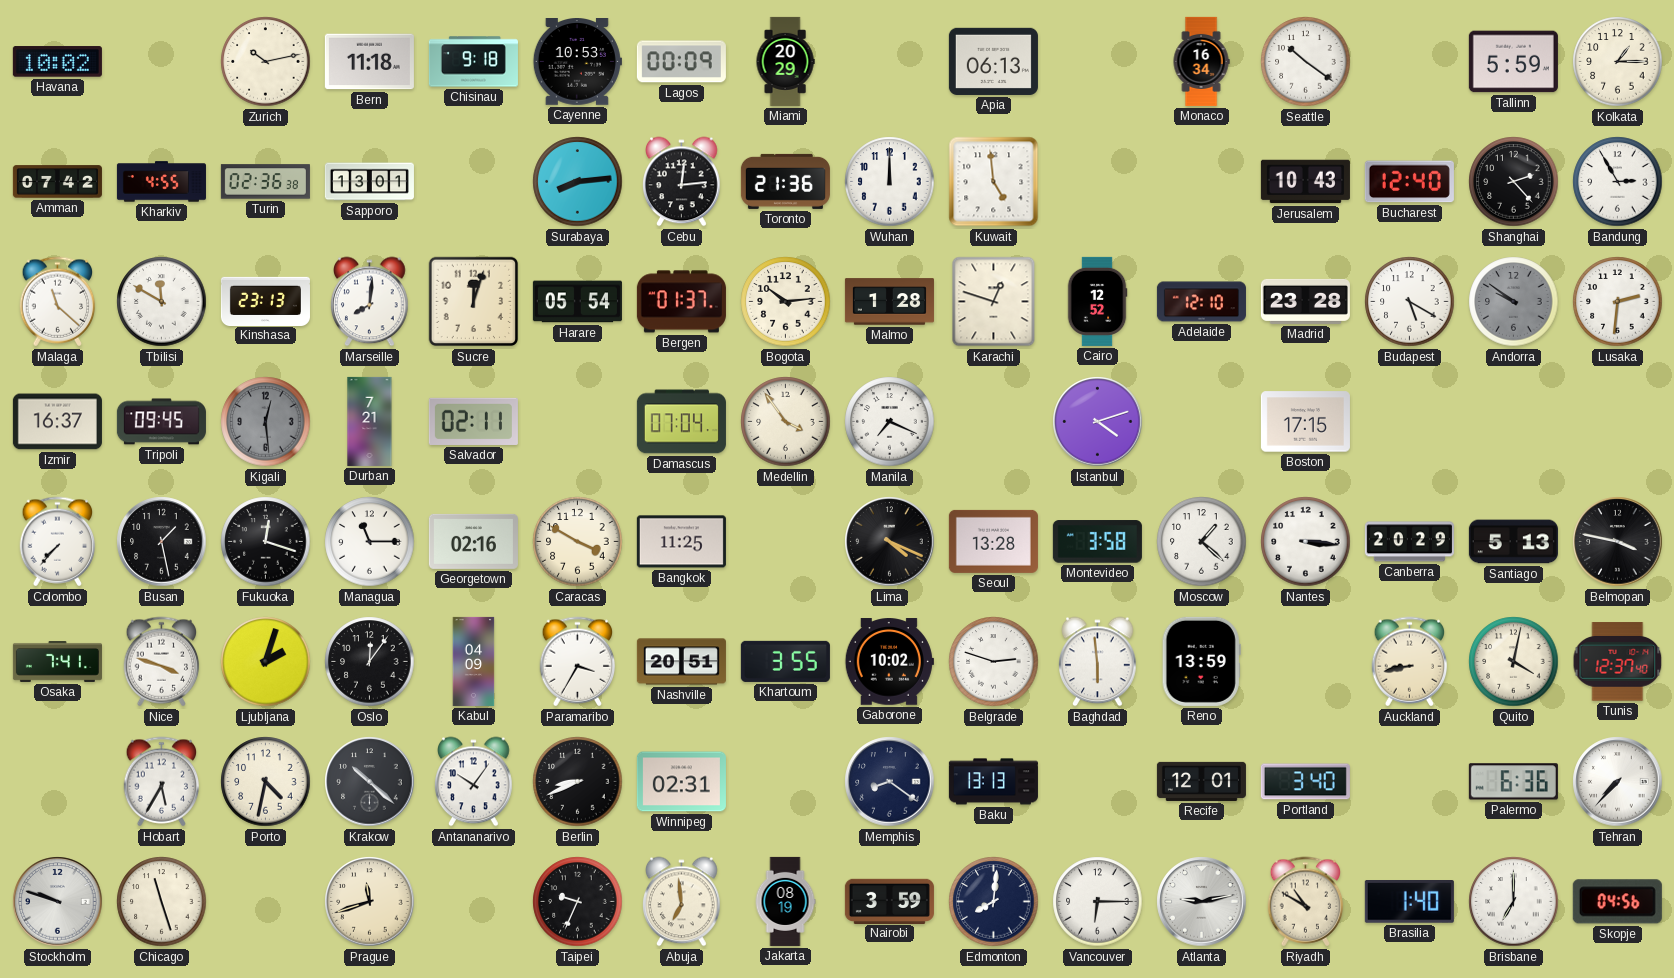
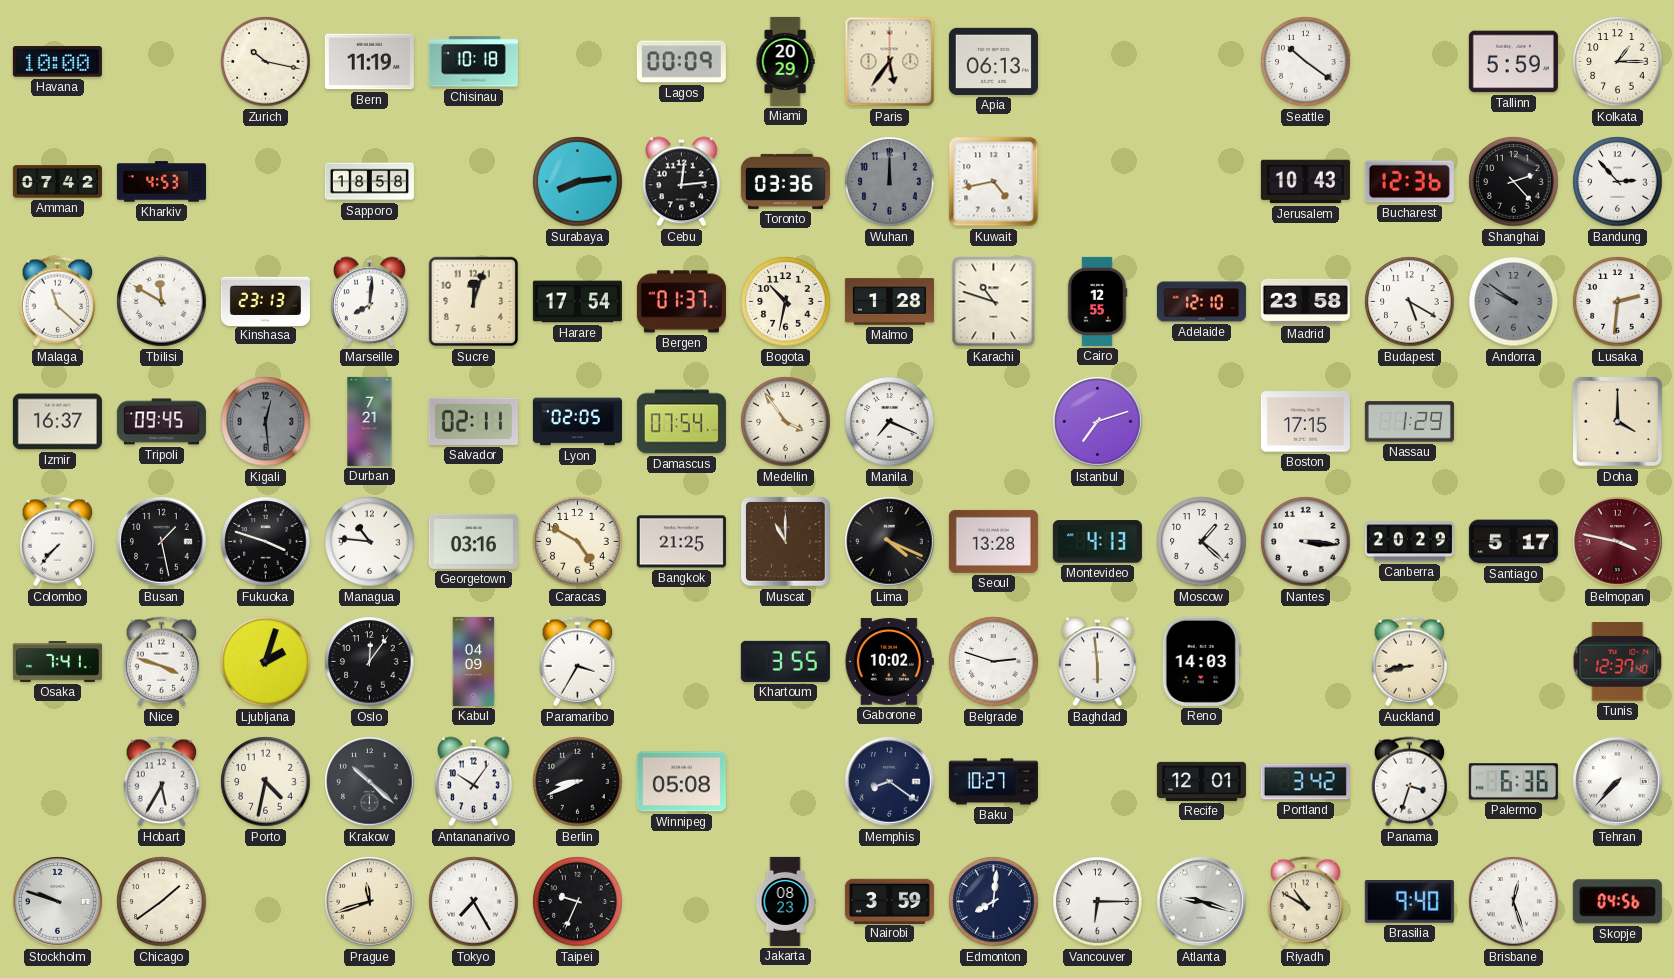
Havana: 10:02 -> 10:00 (57, 62)
Zurich: 10:13 -> 10:17 (266, 62)
Bern: 11:18 -> 11:19 (369, 62)
Chisinau: 9:18 -> 10:18 (473, 62)
Cayenne: 10:53 -> none (577, 62)
Paris: none -> 5:36 (890, 62)
Monaco: 16:34 -> none (1201, 61)
Kharkiv: 4:55 -> 4:53 (161, 182)
Turin: 02:36 -> none (265, 182)
Sapporo: 13:01 -> 18:58 (369, 182)
Toronto: 21:36 -> 03:36 (785, 181)
Wuhan dial: white -> grey (890, 182)
Kuwait: 4:59 -> 4:43 (994, 182)
Bucharest: 12:40 -> 12:36 (1409, 182)
Bandung: 2:55 -> 2:53 (1618, 182)
Harare: 05:54 -> 17:54 (577, 302)
Bogota: 10:14 -> 10:32 (786, 302)
Karachi: 12:48 -> 10:48 (994, 302)
Cairo: 12:52 -> 12:55 (1097, 301)
Madrid: 23:28 -> 23:58 (1305, 301)
Lyon: none -> 02:05 (577, 422)
Damascus: 07:04 -> 07:54 (681, 422)
Istanbul: 4:12 -> 7:12 (1098, 422)
Nassau: none -> 1:29 (1409, 422)
Doha: none -> 4:00 (1617, 421)
Fukuoka: 12:18 -> 3:48 (266, 542)
Managua: 11:15 -> 10:46 (370, 542)
Georgetown: 02:16 -> 03:16 (473, 541)
Caracas: 3:50 -> 4:50 (578, 542)
Bangkok: 11:25 -> 21:25 (681, 542)
Muscat: none -> 11:00 (786, 542)
Montevideo: 3:58 -> 4:13 (1097, 542)
Santiago: 5:13 -> 5:17 (1513, 542)
Belmopan dial: black -> burgundy (1618, 542)
Nashville: 20:51 -> none (681, 662)
Reno: 13:59 -> 14:03 (1201, 661)
Quito: 4:02 -> none (1514, 662)
Winnipeg: 02:31 -> 05:08 (681, 782)
Baku: 13:13 -> 10:27 (993, 782)
Portland: 3:40 -> 3:42 (1305, 782)
Panama: none -> 3:33 (1410, 782)
Chicago: 11:27 -> 1:39 (162, 902)
Tokyo: none -> 7:25 (474, 902)
Abuja: 6:59 -> none (682, 902)
Jakarta: 08:19 -> 08:23 (785, 901)
Atlanta: 9:13 -> 9:18 (1202, 902)
Brasilia: 1:40 -> 9:40 (1409, 902)
Brisbane: 7:00 -> 12:27 (1514, 902)
